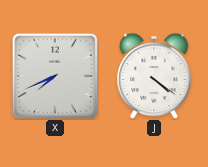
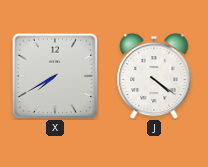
X: 7:41 -> 7:40 (55, 76)
